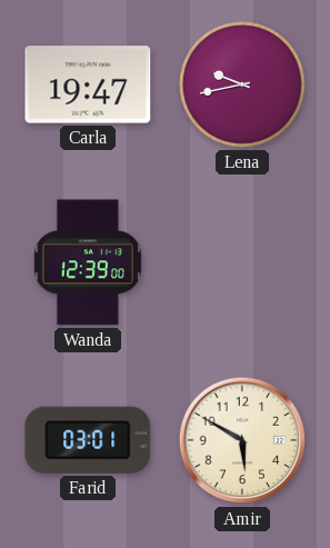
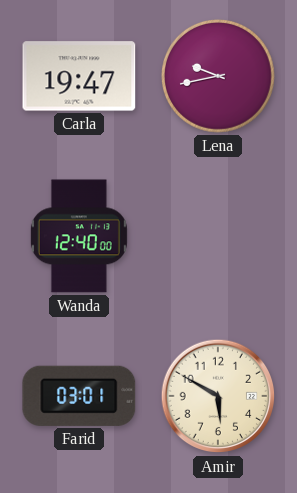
Wanda: 12:39 -> 12:40 (79, 236)
